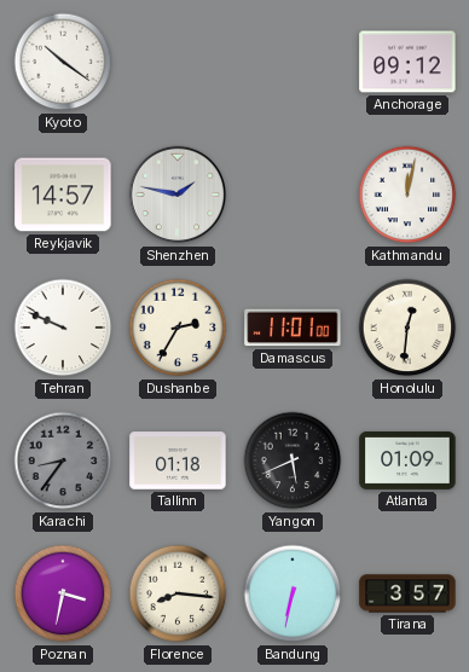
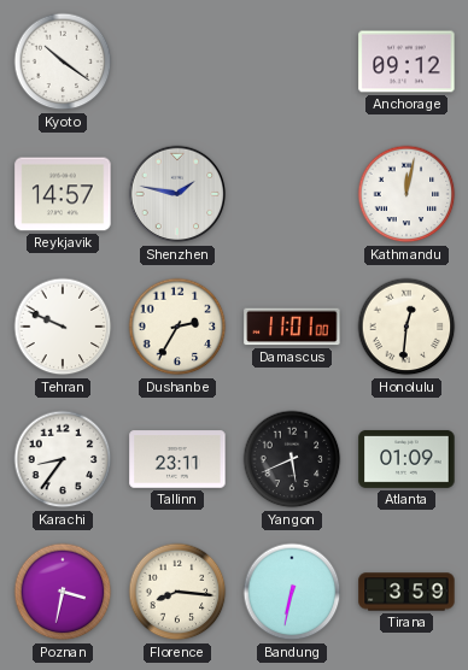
Karachi dial: grey -> white (63, 459)
Tallinn: 01:18 -> 23:11 (177, 459)
Tirana: 3:57 -> 3:59 (406, 592)
